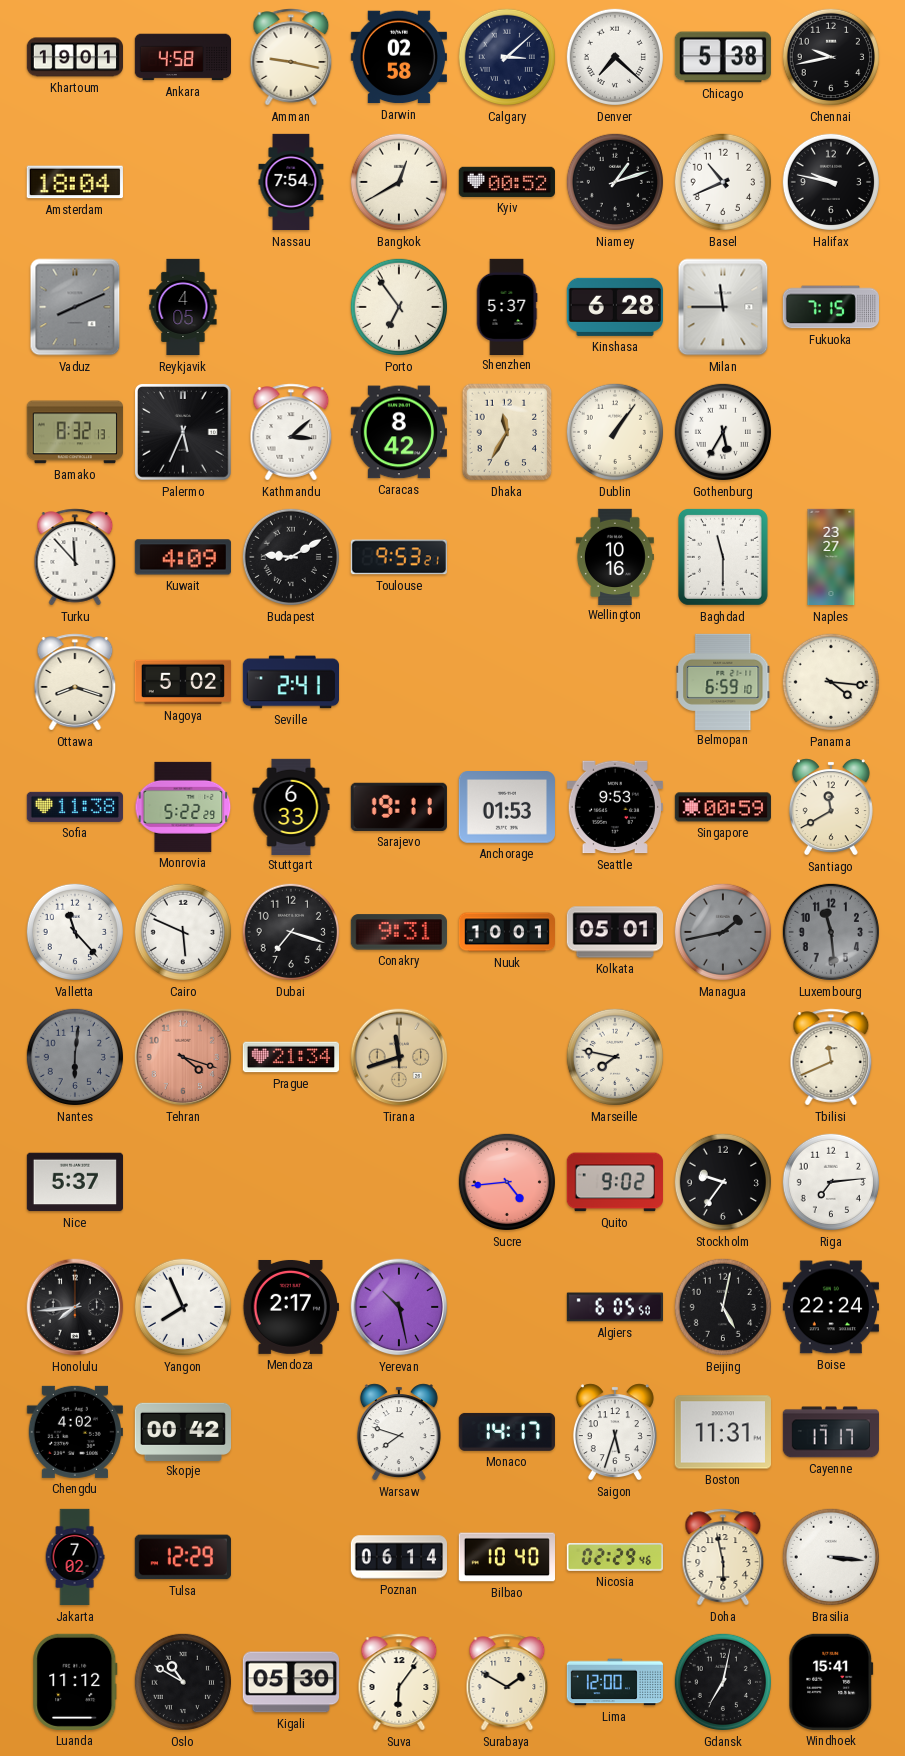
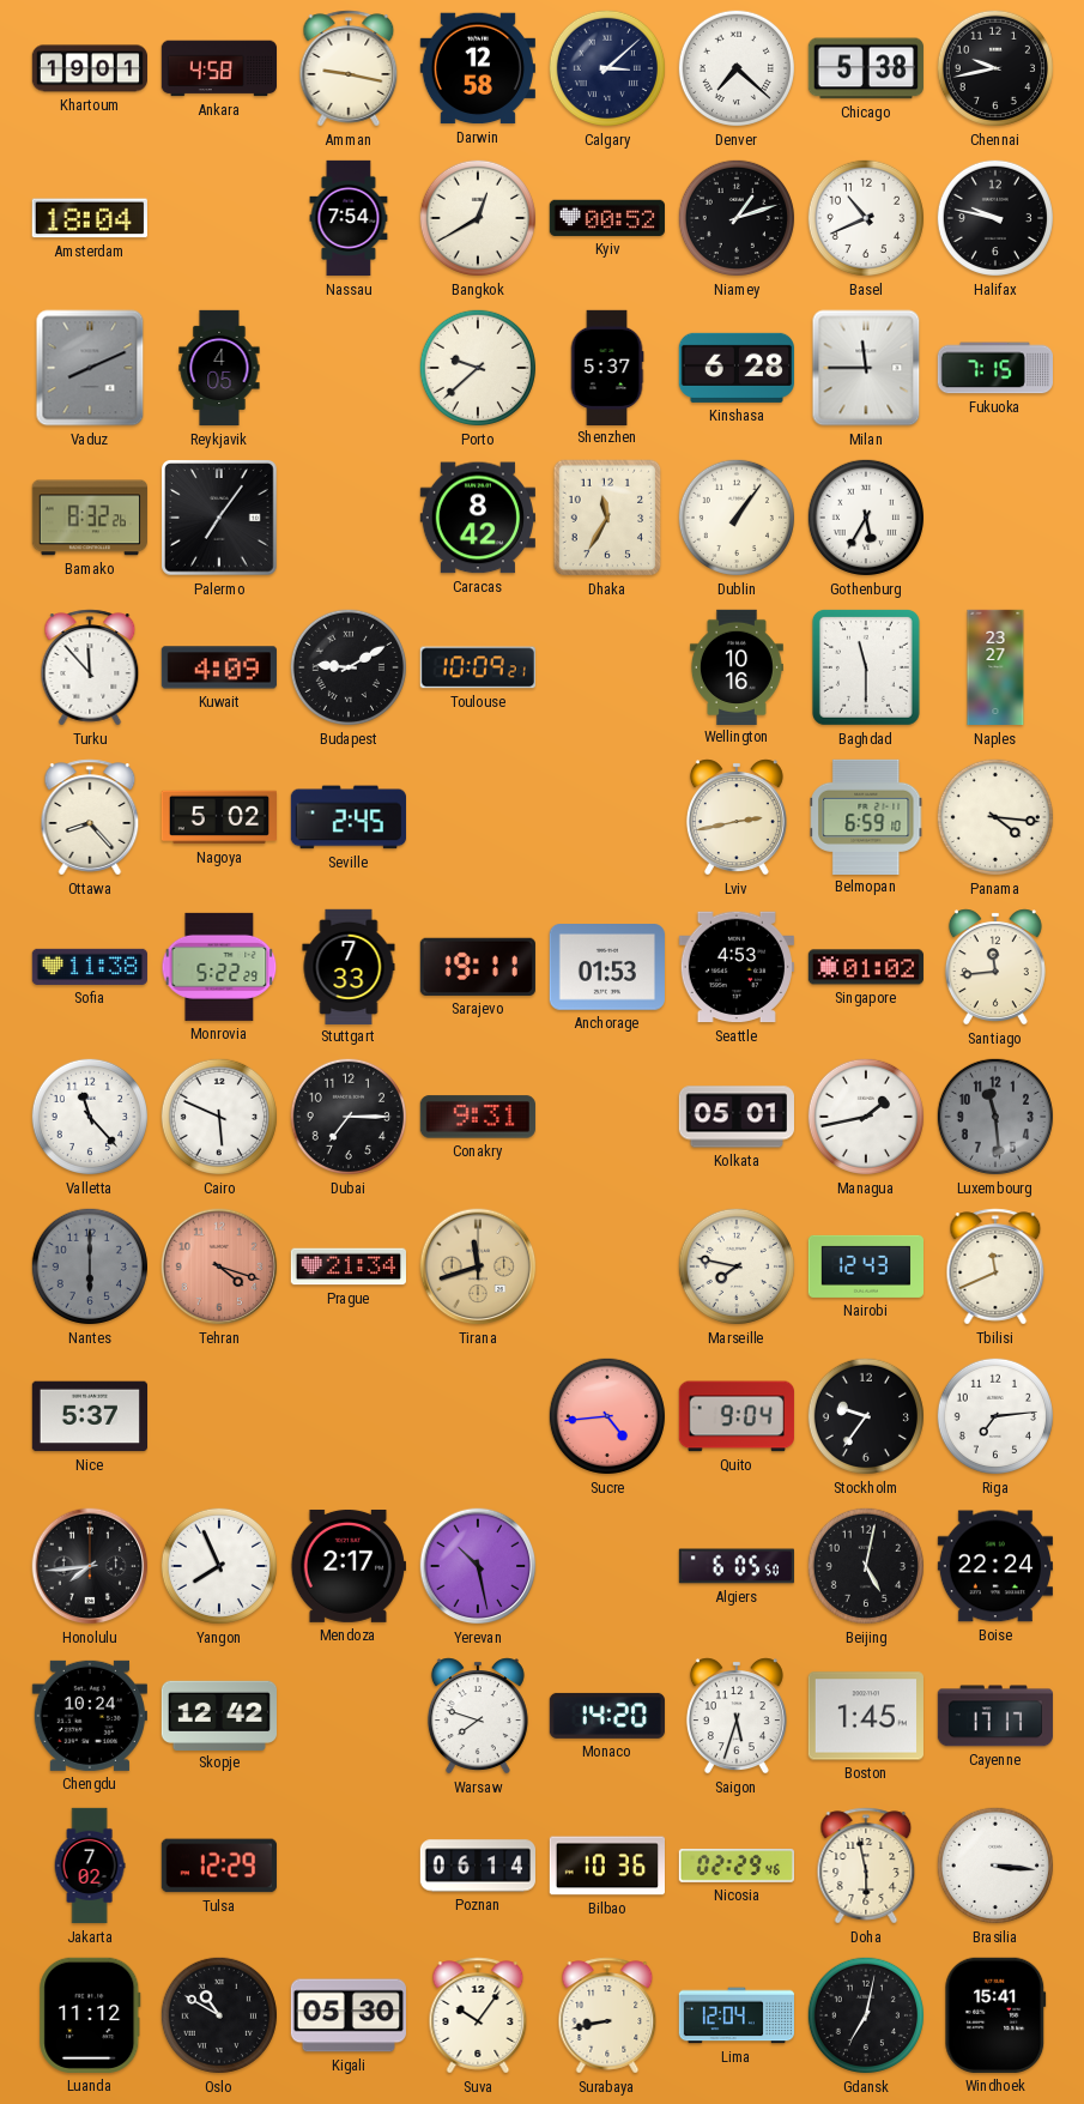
Darwin: 02:58 -> 12:58 (478, 68)
Porto: 6:54 -> 9:38 (478, 368)
Bamako: 8:32:13 -> 8:32:26 (90, 518)
Palermo: 5:34 -> 7:06 (220, 519)
Kathmandu: 3:08 -> none (291, 432)
Toulouse: 9:53 -> 10:09 (478, 667)
Ottawa: 8:18 -> 8:23 (90, 817)
Seville: 2:41 -> 2:45 (347, 817)
Lviv: none -> 2:43 (737, 817)
Stuttgart: 6:33 -> 7:33 (349, 966)
Seattle: 9:53 -> 4:53 (737, 967)
Singapore: 00:59 -> 01:02 (866, 967)
Santiago: 11:40 -> 11:44 (995, 967)
Dubai: 7:18 -> 7:15 (349, 1117)
Nuuk: 10:01 -> none (506, 932)
Managua dial: grey -> white (866, 1117)
Nantes: 6:01 -> 6:00 (90, 1266)
Nairobi: none -> 12:43 (865, 1266)
Quito: 9:02 -> 9:04 (737, 1416)
Chengdu: 4:02 -> 10:24 (90, 1716)
Skopje: 00:42 -> 12:42 (218, 1715)
Monaco: 14:17 -> 14:20 (607, 1716)
Boston: 11:31 -> 1:45 (866, 1716)
Bilbao: 10:40 -> 10:36 (606, 1866)
Suva: 6:06 -> 10:06 (478, 2015)
Surabaya: 1:50 -> 8:43 (607, 2015)
Lima: 12:00 -> 12:04 (735, 2015)
